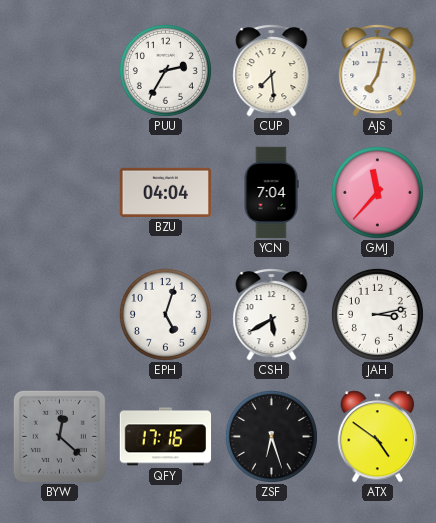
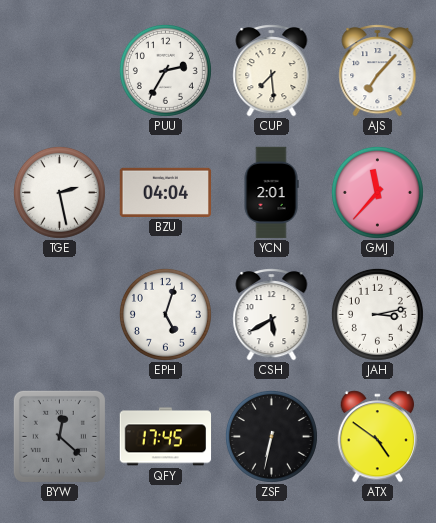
AJS: 7:02 -> 7:07 (378, 71)
TGE: none -> 2:28 (59, 192)
YCN: 7:04 -> 2:01 (271, 193)
QFY: 17:16 -> 17:45 (166, 437)
ZSF: 6:27 -> 6:32 (271, 436)
